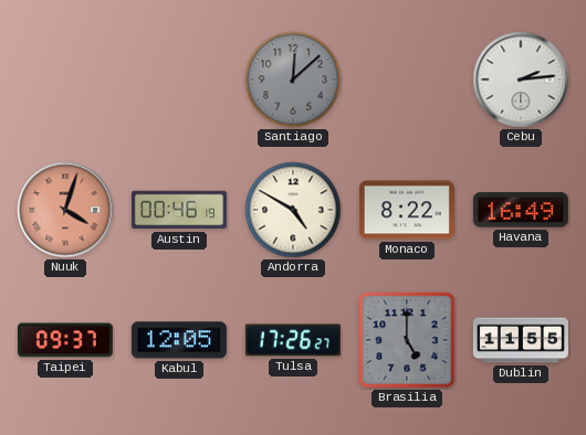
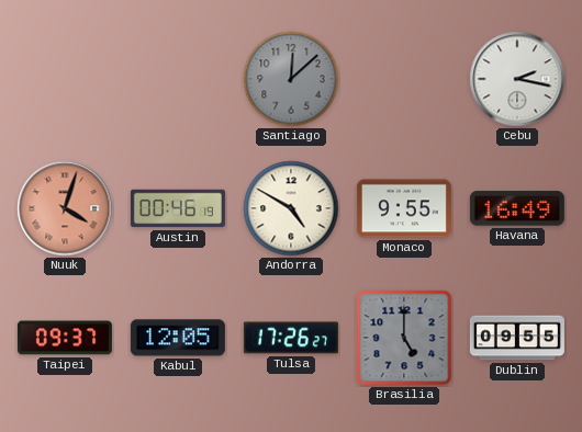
Cebu: 2:14 -> 2:17 (517, 79)
Monaco: 8:22 -> 9:55 (404, 208)
Dublin: 11:55 -> 09:55 (517, 338)
